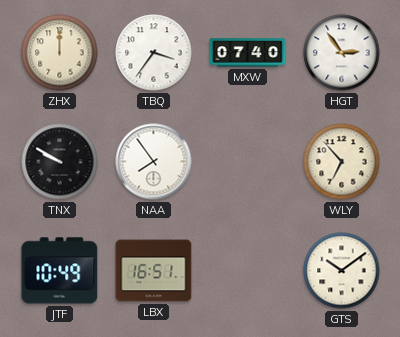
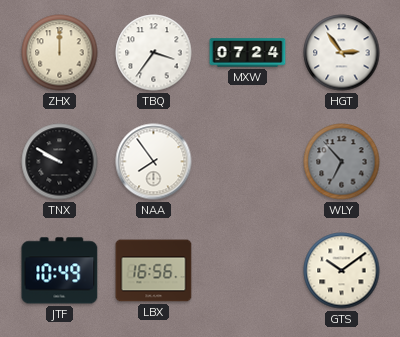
MXW: 07:40 -> 07:24 (248, 53)
WLY dial: cream -> grey (342, 162)
LBX: 16:51 -> 16:56 (154, 271)
